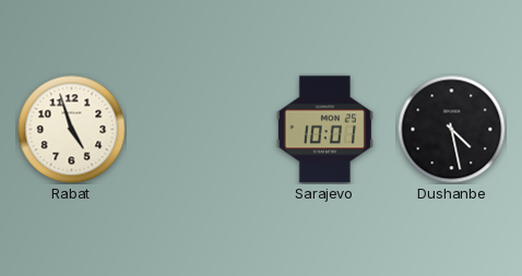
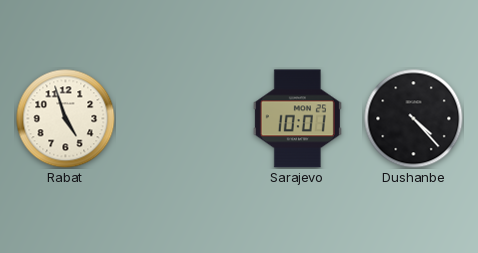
Dushanbe: 4:28 -> 4:23 (414, 119)
